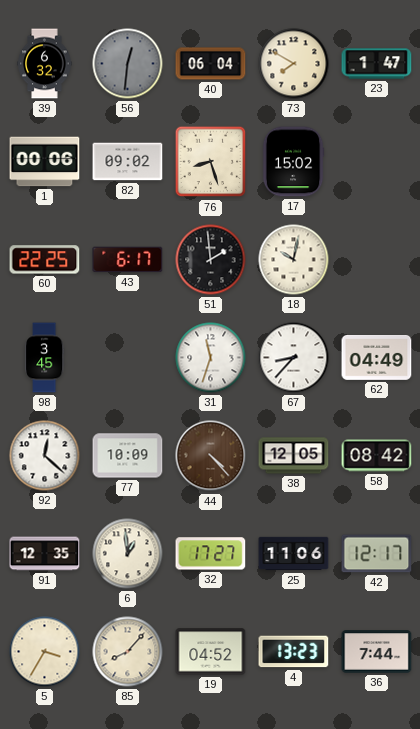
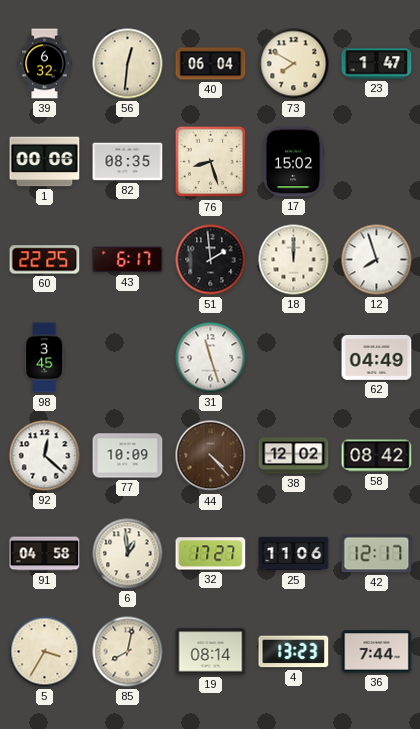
56 dial: grey -> cream (128, 64)
82: 09:02 -> 08:35 (128, 162)
18: 10:02 -> 12:00 (294, 260)
12: none -> 7:57 (377, 260)
31: 11:33 -> 11:27 (211, 358)
67: 8:37 -> none (294, 358)
38: 12:05 -> 12:02 (294, 456)
91: 12:35 -> 04:58 (45, 554)
85: 8:07 -> 8:02 (128, 652)
19: 04:52 -> 08:14 (211, 652)
